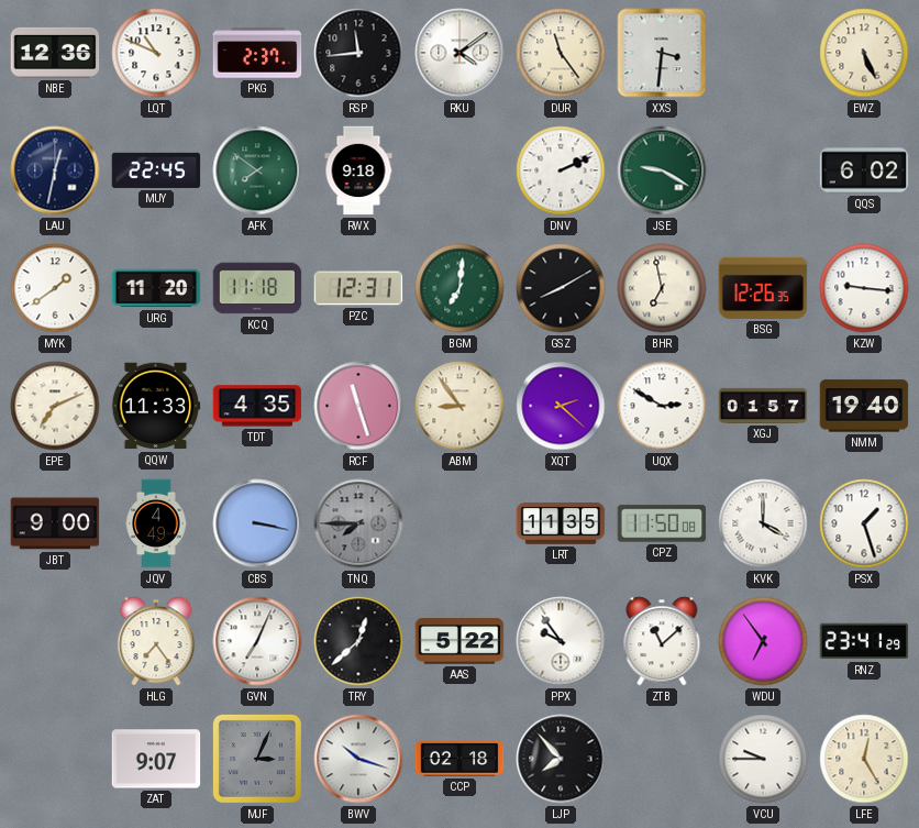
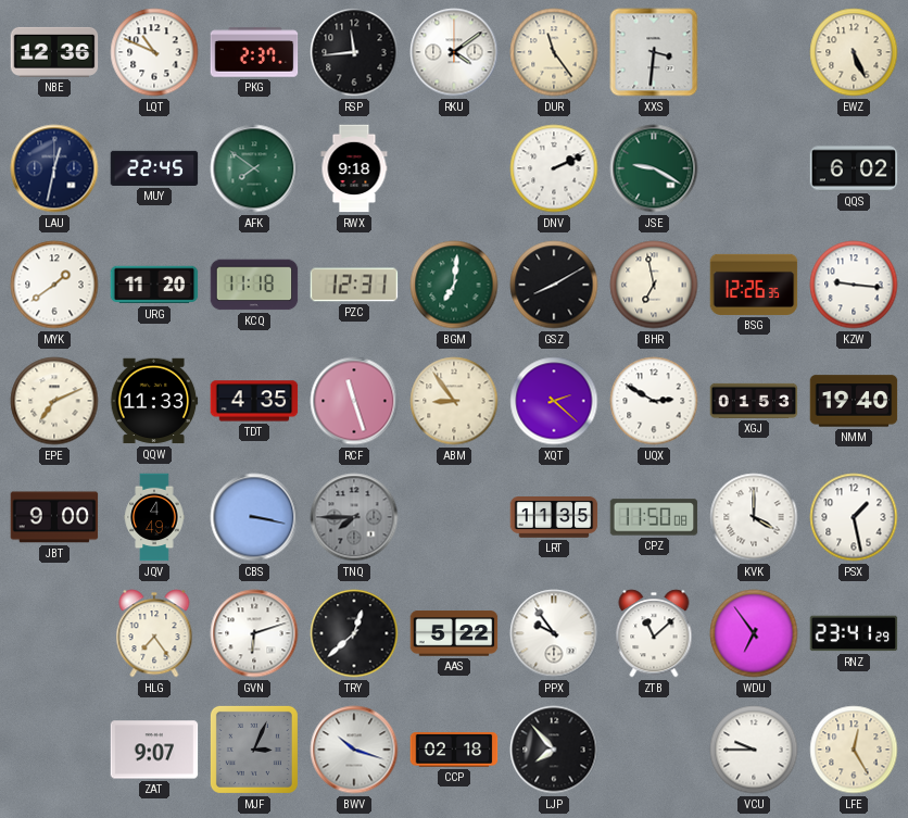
XGJ: 01:57 -> 01:53 (754, 401)
PSX: 1:27 -> 1:28 (854, 517)
GVN: 7:04 -> 6:12 (254, 633)
